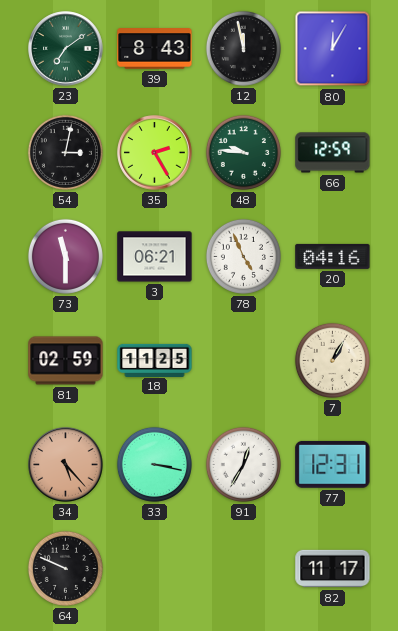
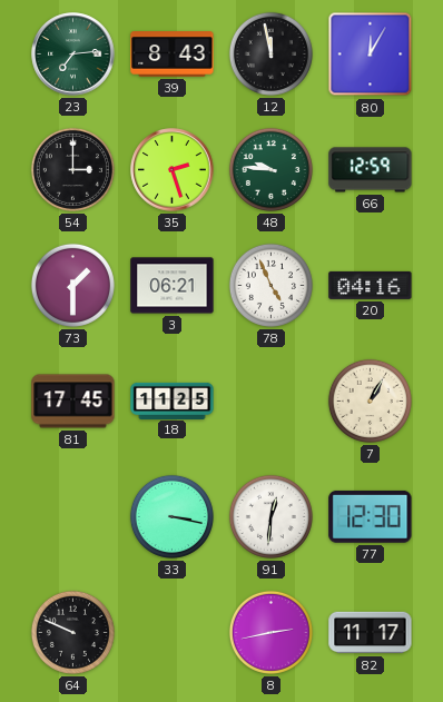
23: 7:09 -> 7:14 (73, 55)
54: 3:02 -> 3:00 (72, 169)
35: 2:25 -> 2:27 (173, 170)
73: 11:30 -> 1:30 (72, 285)
81: 02:59 -> 17:45 (73, 402)
34: 5:23 -> none (66, 465)
91: 12:35 -> 12:31 (270, 516)
77: 12:31 -> 12:30 (371, 516)
8: none -> 2:43 (270, 632)
